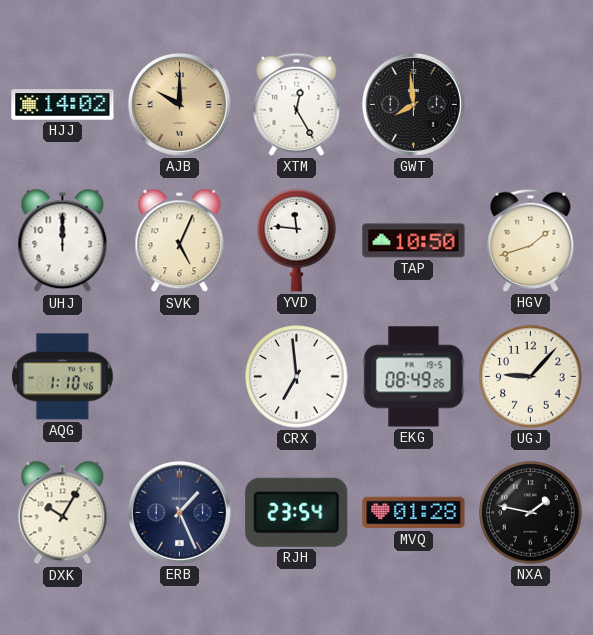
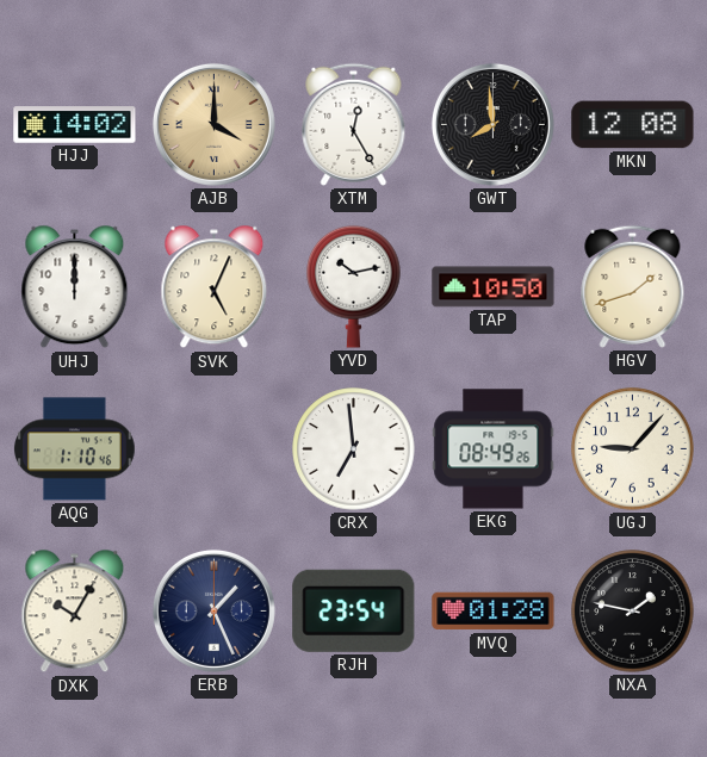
AJB: 10:00 -> 4:00 (213, 124)
MKN: none -> 12:08 (633, 125)
YVD: 11:46 -> 10:13 (354, 286)
